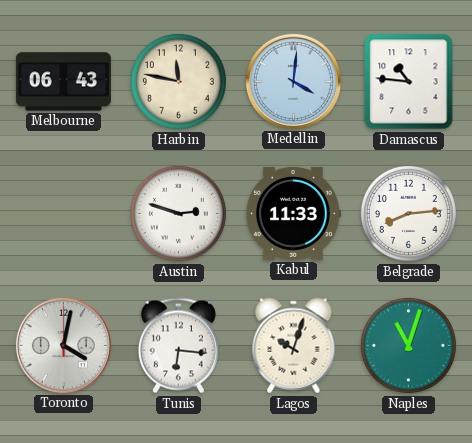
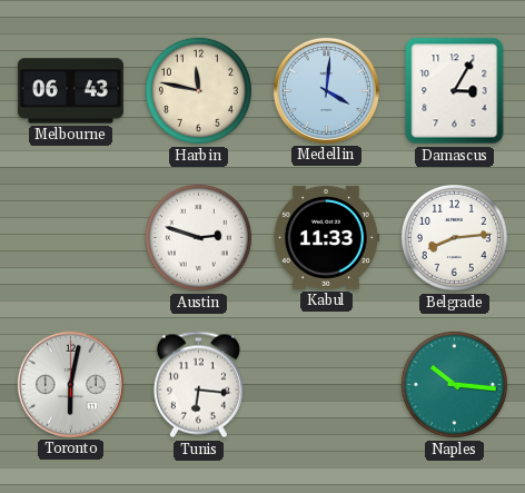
Damascus: 10:46 -> 3:05 (455, 91)
Toronto: 4:02 -> 6:02 (70, 384)
Lagos: 10:03 -> none (294, 346)
Naples: 11:03 -> 10:16 (454, 384)
